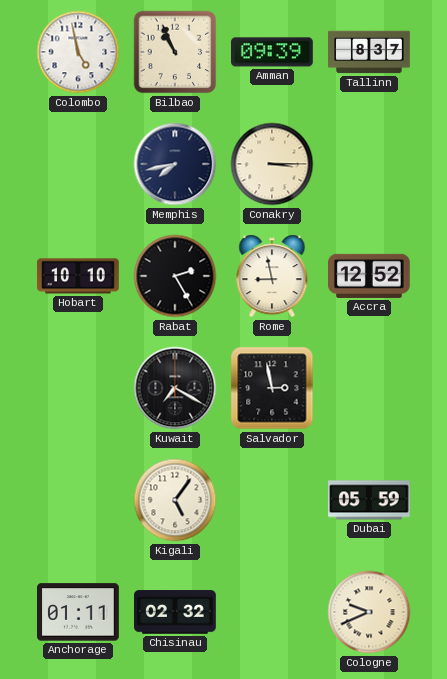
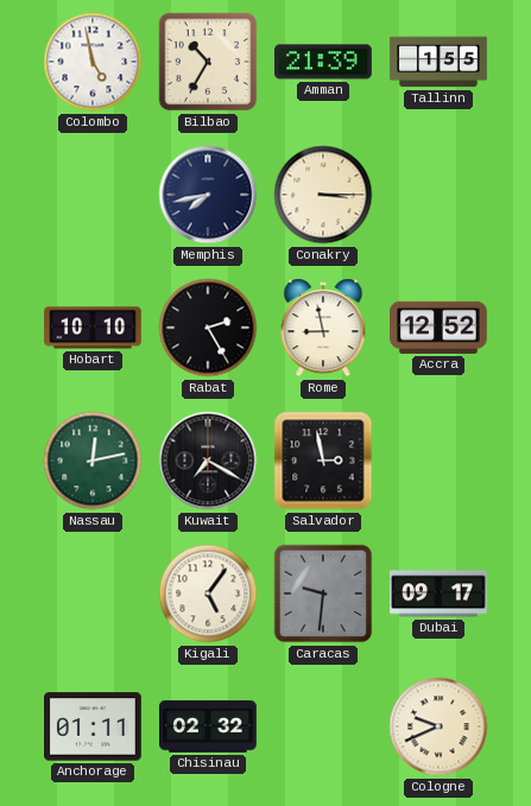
Bilbao: 10:56 -> 10:35 (208, 62)
Amman: 09:39 -> 21:39 (324, 62)
Tallinn: 8:37 -> 1:55 (438, 62)
Nassau: none -> 12:13 (93, 461)
Caracas: none -> 9:31 (323, 594)
Dubai: 05:59 -> 09:17 (440, 594)
